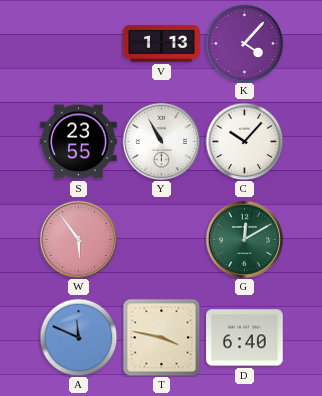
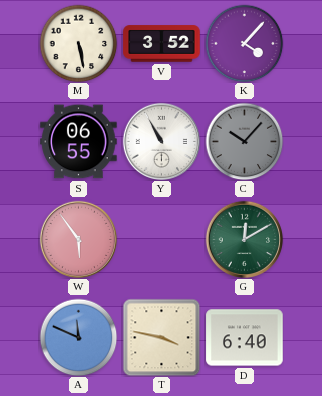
M: none -> 5:28 (78, 43)
V: 1:13 -> 3:52 (162, 44)
S: 23:55 -> 06:55 (79, 142)
C dial: white -> grey (244, 141)
